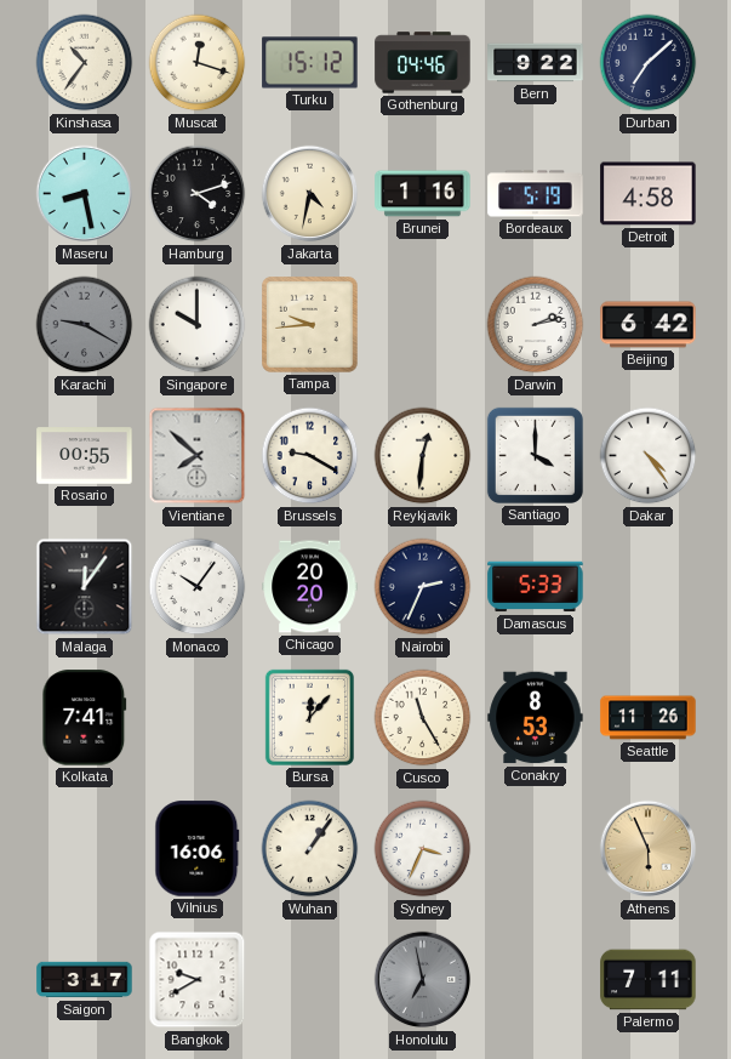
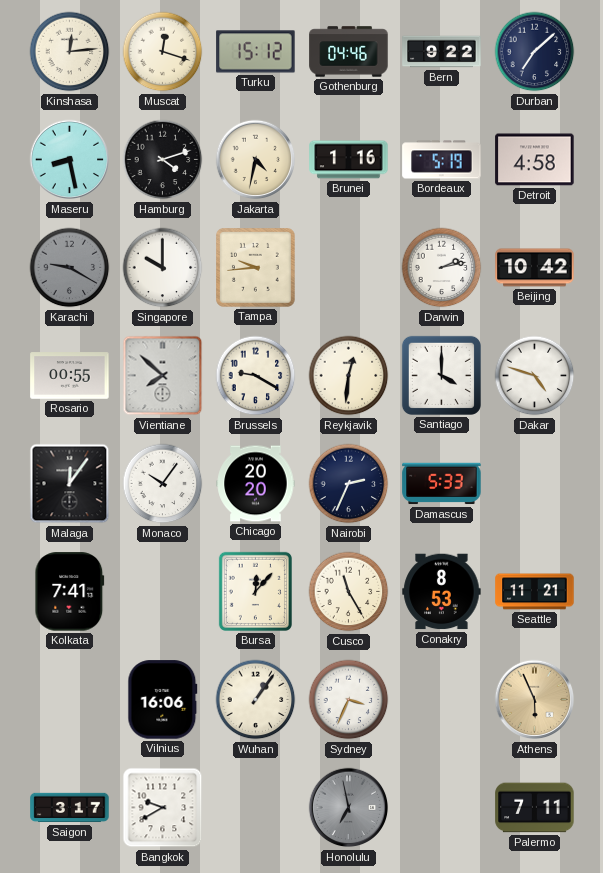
Kinshasa: 10:36 -> 12:14 (70, 52)
Beijing: 6:42 -> 10:42 (535, 268)
Dakar: 4:24 -> 4:48 (535, 376)
Seattle: 11:26 -> 11:21 (535, 592)
